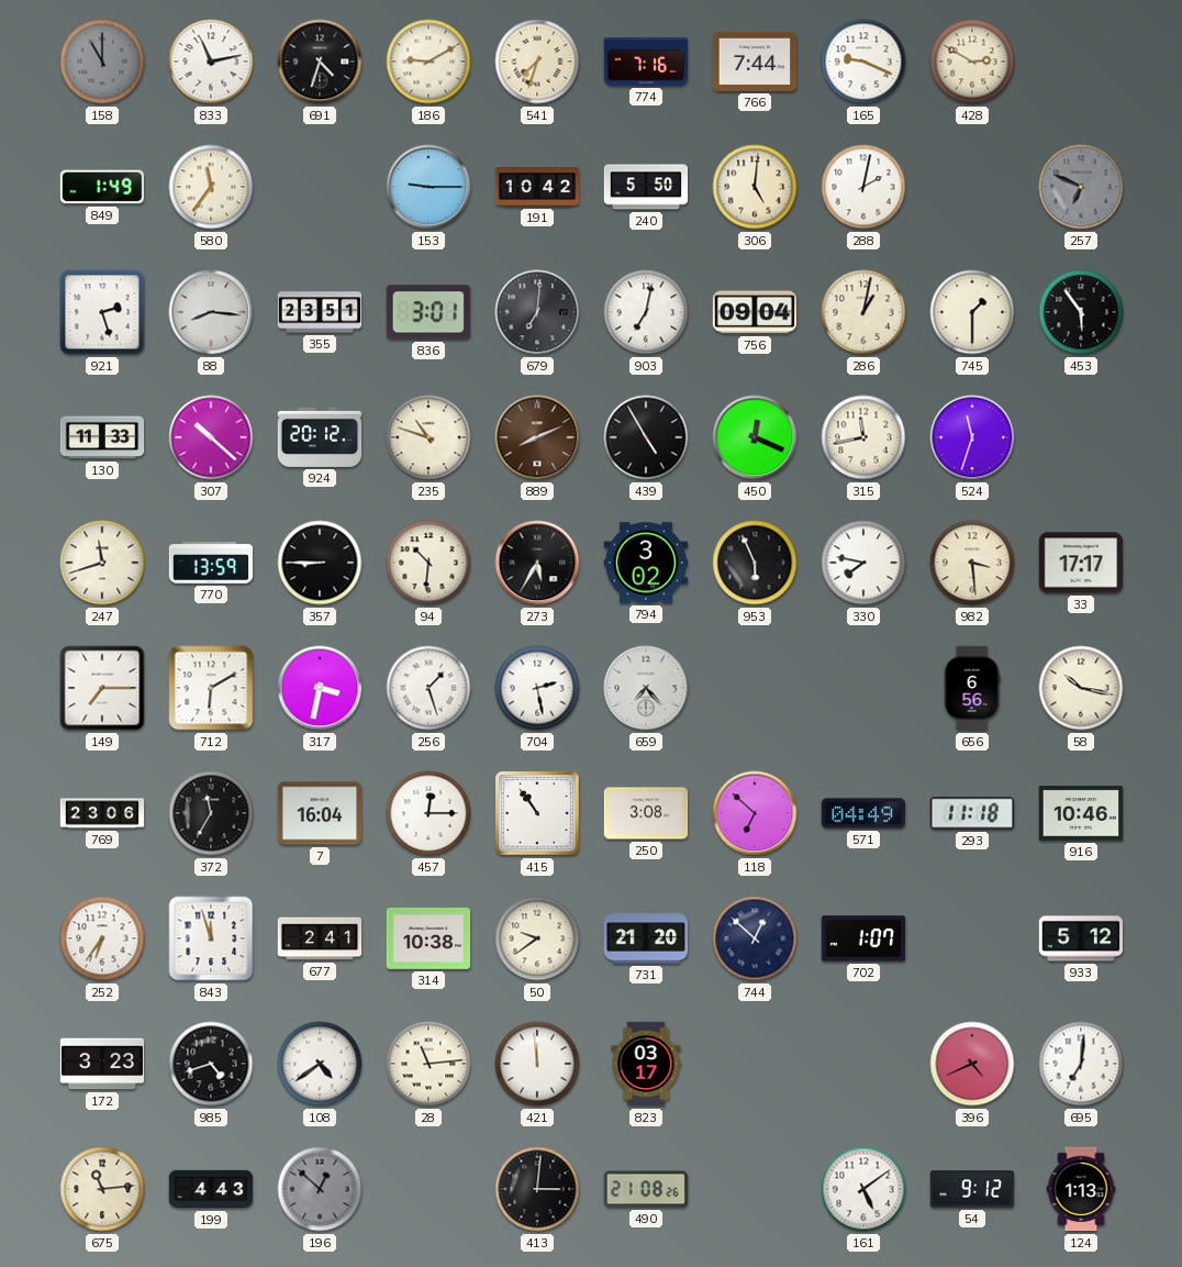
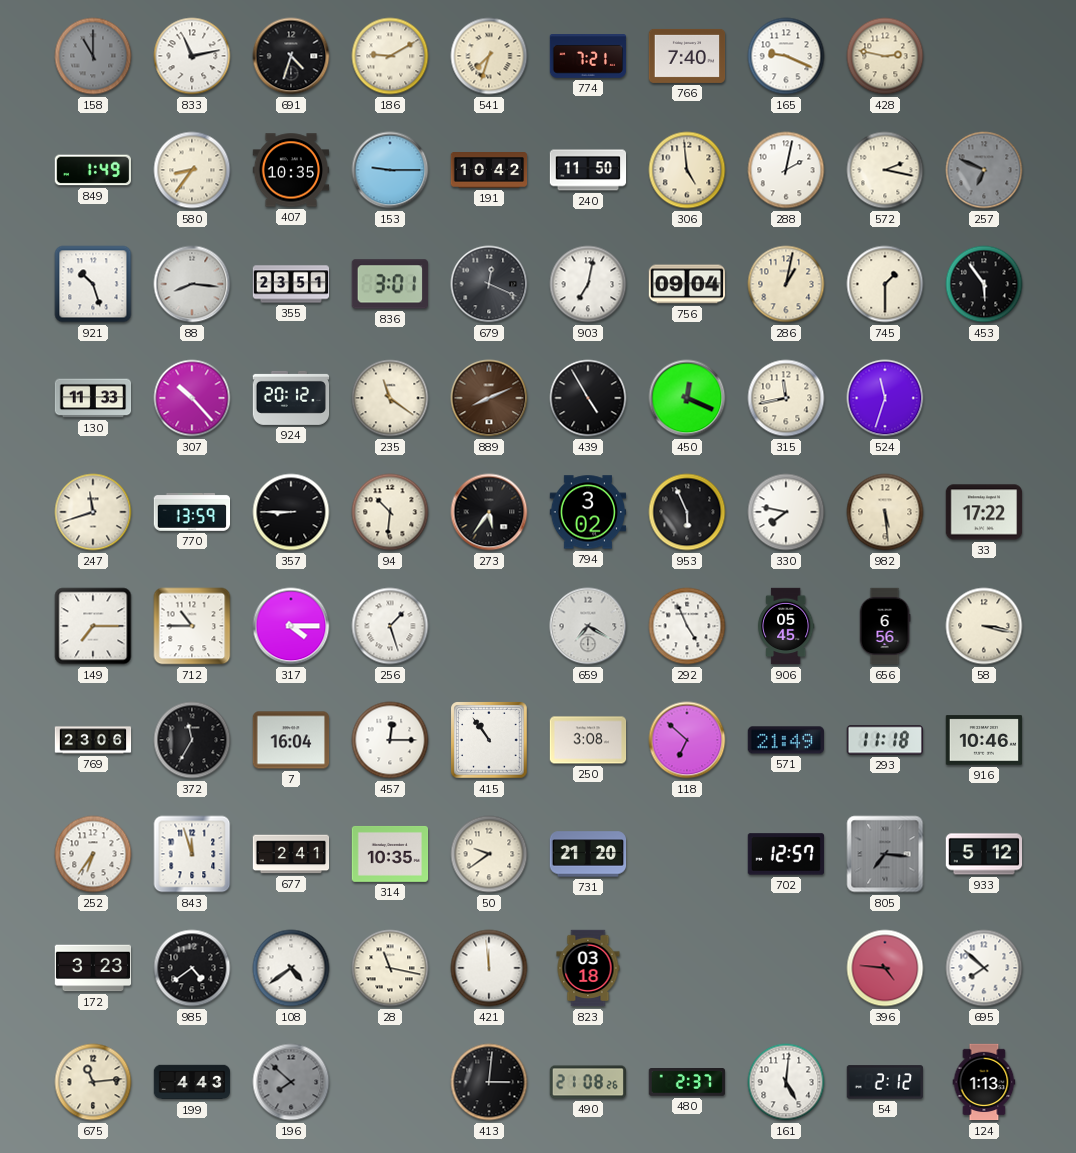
774: 7:16 -> 7:21 (588, 57)
766: 7:44 -> 7:40 (687, 56)
428: 2:50 -> 2:47 (885, 56)
580: 11:36 -> 8:36 (192, 170)
407: none -> 10:35 (291, 170)
240: 5:50 -> 11:50 (588, 170)
306: 5:01 -> 4:59 (687, 170)
572: none -> 2:17 (885, 170)
921: 2:27 -> 10:27 (93, 284)
679: 7:01 -> 12:19 (489, 284)
307: 10:22 -> 10:23 (192, 398)
235: 10:48 -> 11:21 (390, 398)
273: 5:35 -> 5:36 (489, 512)
982: 3:29 -> 5:29 (885, 512)
33: 17:17 -> 17:22 (984, 512)
712: 6:10 -> 10:45 (192, 626)
317: 3:32 -> 4:15 (291, 626)
704: 2:28 -> none (537, 688)
659: 7:23 -> 7:20 (588, 626)
292: none -> 4:56 (687, 626)
906: none -> 05:45 (786, 626)
58: 10:17 -> 3:17 (984, 626)
571: 04:49 -> 21:49 (785, 740)
314: 10:38 -> 10:35 (390, 854)
744: 12:52 -> none (755, 938)
702: 1:07 -> 12:57 (786, 854)
805: none -> 7:16 (885, 854)
985: 4:42 -> 4:39 (192, 968)
28: 11:14 -> 11:17 (390, 968)
823: 03:17 -> 03:18 (588, 968)
396: 4:41 -> 4:46 (885, 968)
695: 7:01 -> 7:52 (984, 968)
196: 12:52 -> 7:52 (291, 1082)
480: none -> 2:37 (687, 1082)
161: 5:09 -> 5:01 (786, 1082)
54: 9:12 -> 2:12 (885, 1082)
